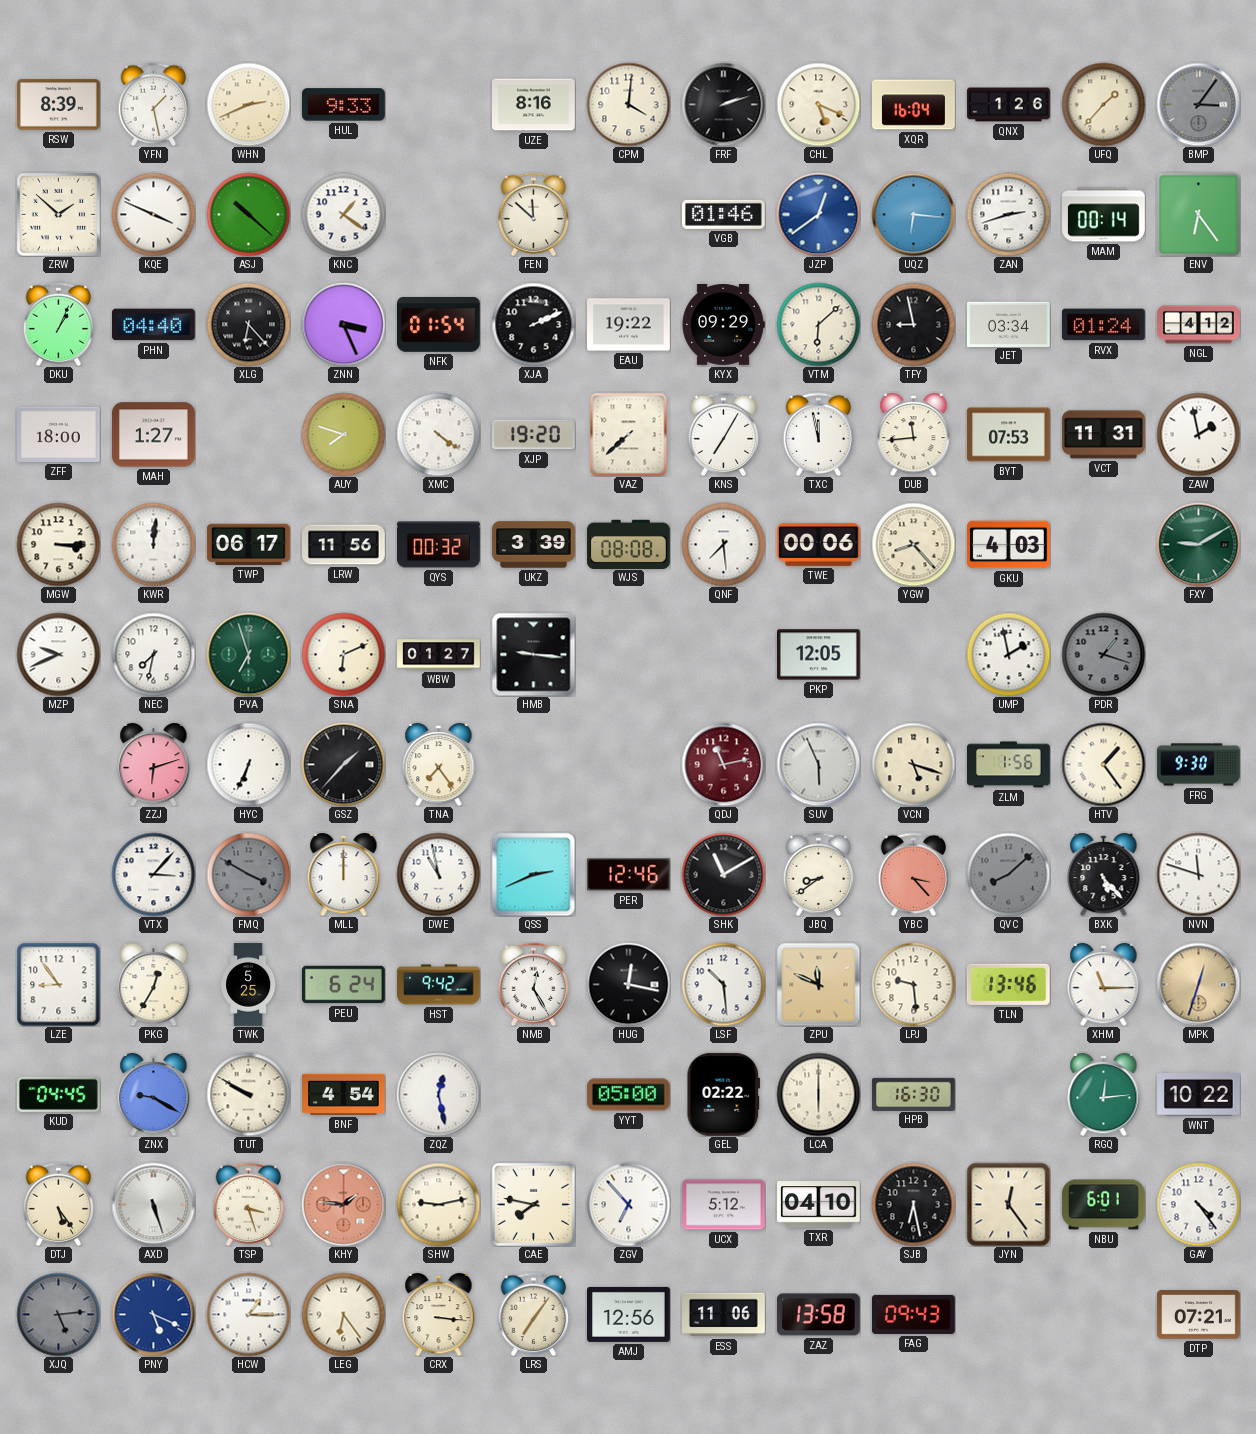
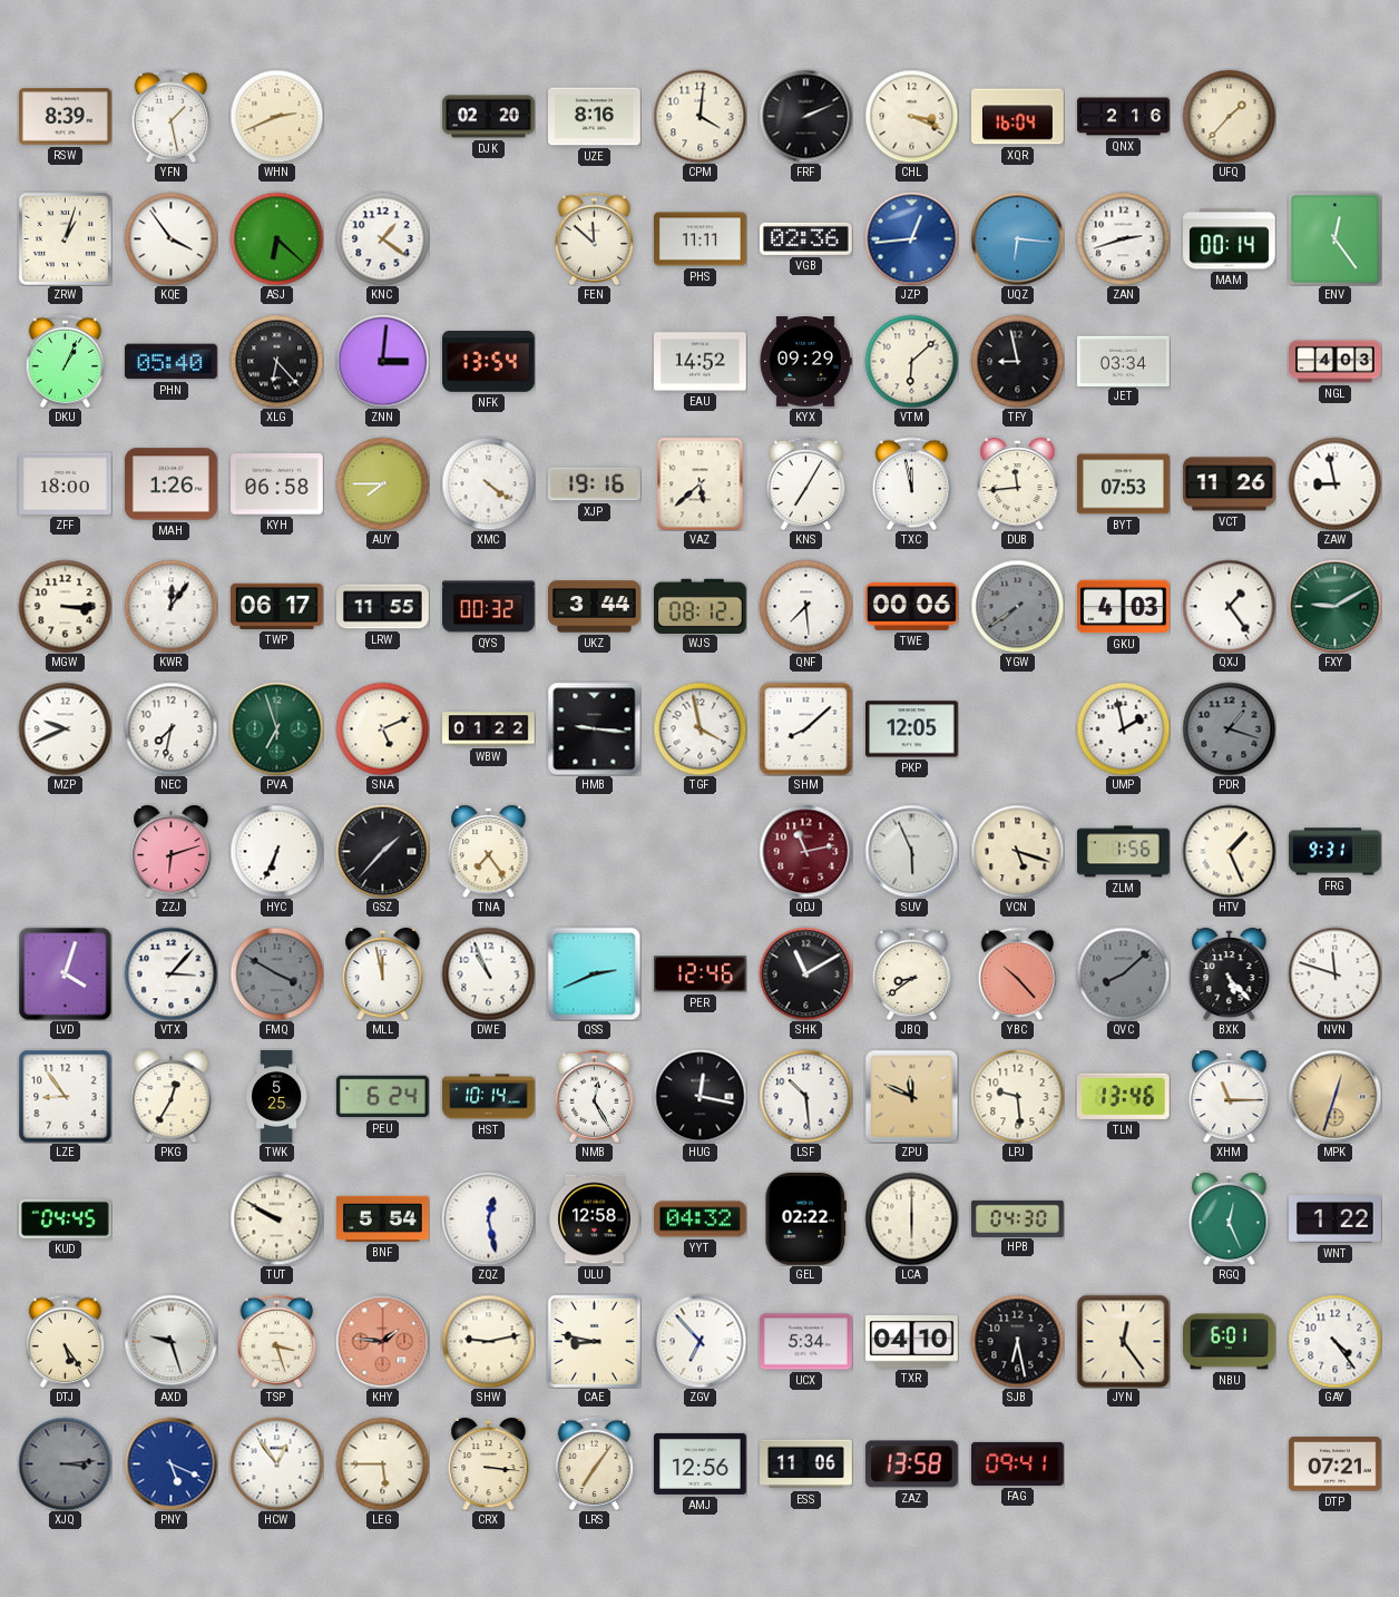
HUL: 9:33 -> none (344, 105)
DJK: none -> 02:20 (489, 117)
FRF: 2:12 -> 2:11 (805, 116)
CHL: 5:19 -> 3:19 (911, 116)
QNX: 1:26 -> 2:16 (1124, 117)
BMP: 3:06 -> none (1198, 104)
ZRW: 1:52 -> 1:03 (65, 238)
KQE: 3:49 -> 3:54 (170, 238)
ASJ: 10:22 -> 6:22 (276, 238)
PHS: none -> 11:11 (701, 239)
VGB: 01:46 -> 02:36 (806, 238)
JZP: 12:39 -> 12:44 (911, 238)
ENV: 6:24 -> 12:24 (1334, 238)
PHN: 04:40 -> 05:40 (172, 362)
ZNN: 3:26 -> 3:01 (382, 361)
NFK: 01:54 -> 13:54 (489, 361)
XJA: 2:11 -> none (533, 324)
EAU: 19:22 -> 14:52 (701, 362)
RVX: 01:24 -> none (1104, 325)
NGL: 4:12 -> 4:03 (1336, 362)
MAH: 1:27 -> 1:26 (172, 484)
KYH: none -> 06:58 (277, 484)
AUY: 7:48 -> 7:45 (382, 483)
XJP: 19:20 -> 19:16 (595, 484)
VAZ: 7:38 -> 5:38 (701, 483)
VCT: 11:31 -> 11:26 (1230, 484)
ZAW: 1:58 -> 8:58 (1334, 483)
KWR: 12:01 -> 12:06 (170, 606)
LRW: 11:56 -> 11:55 (383, 607)
UKZ: 3:39 -> 3:44 (595, 607)
WJS: 08:08 -> 08:12 (701, 606)
YGW: 8:23 -> 7:39 (1017, 606)
YGW dial: cream -> grey (1017, 606)
QXJ: none -> 1:24 (1229, 606)
SNA: 6:11 -> 5:11 (382, 728)
WBW: 01:27 -> 01:22 (489, 729)
TGF: none -> 3:58 (699, 728)
SHM: none -> 8:08 (805, 728)
HTV: 1:24 -> 1:26 (1229, 851)
FRG: 9:30 -> 9:31 (1336, 852)
LVD: none -> 4:03 (65, 973)
MLL: 12:00 -> 11:58 (383, 973)
DWE: 10:58 -> 10:56 (488, 973)
YBC: 3:23 -> 10:23 (1018, 973)
HST: 9:42 -> 10:14 (489, 1097)
ZNX: 9:20 -> none (154, 1094)
BNF: 4:54 -> 5:54 (383, 1218)
ULU: none -> 12:58 (595, 1219)
YYT: 05:00 -> 04:32 (701, 1219)
HPB: 16:30 -> 04:30 (1018, 1218)
RGQ: 12:14 -> 12:26 (1230, 1218)
WNT: 10:22 -> 1:22 (1336, 1219)
AXD: 5:27 -> 9:27 (170, 1341)
CAE: 7:47 -> 8:47 (594, 1341)
UCX: 5:12 -> 5:34 (806, 1342)
XJQ: 5:14 -> 3:14 (65, 1463)
HCW: 1:15 -> 12:54 (276, 1463)
LEG: 6:24 -> 5:45 (382, 1463)
FAG: 09:43 -> 09:41 (1018, 1463)
